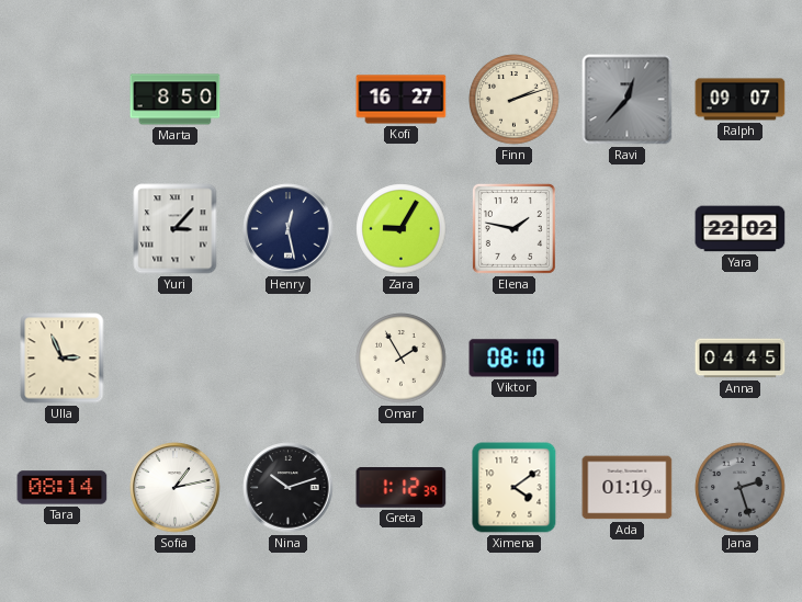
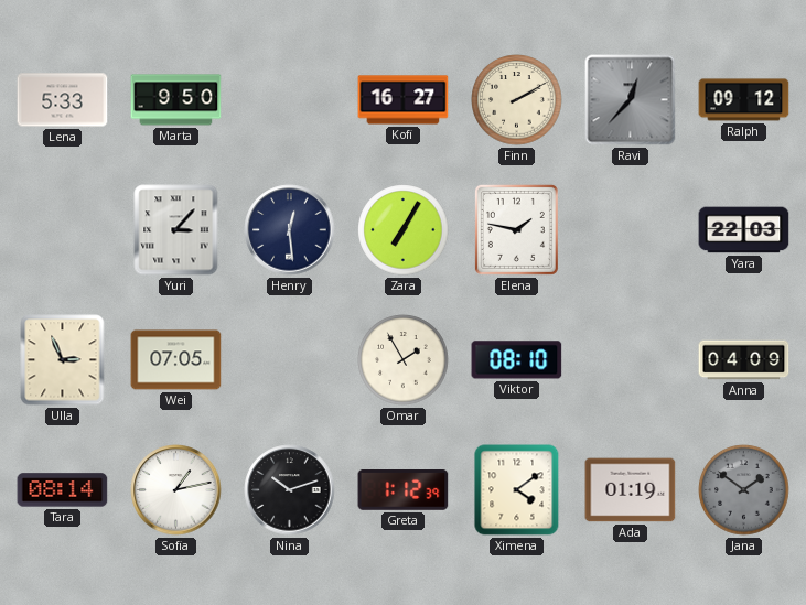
Lena: none -> 5:33 (63, 100)
Marta: 8:50 -> 9:50 (176, 100)
Finn: 2:12 -> 2:10 (517, 100)
Ralph: 09:07 -> 09:12 (744, 100)
Henry: 12:28 -> 12:29 (290, 230)
Zara: 9:05 -> 7:05 (404, 230)
Yara: 22:02 -> 22:03 (744, 230)
Wei: none -> 07:05 (176, 360)
Anna: 04:45 -> 04:09 (744, 360)
Jana: 2:27 -> 1:51 (744, 490)
